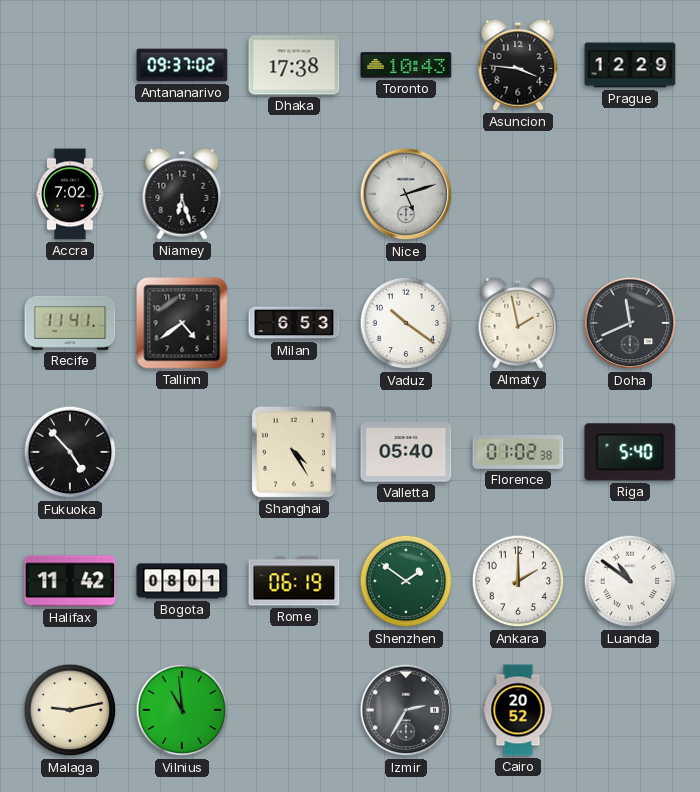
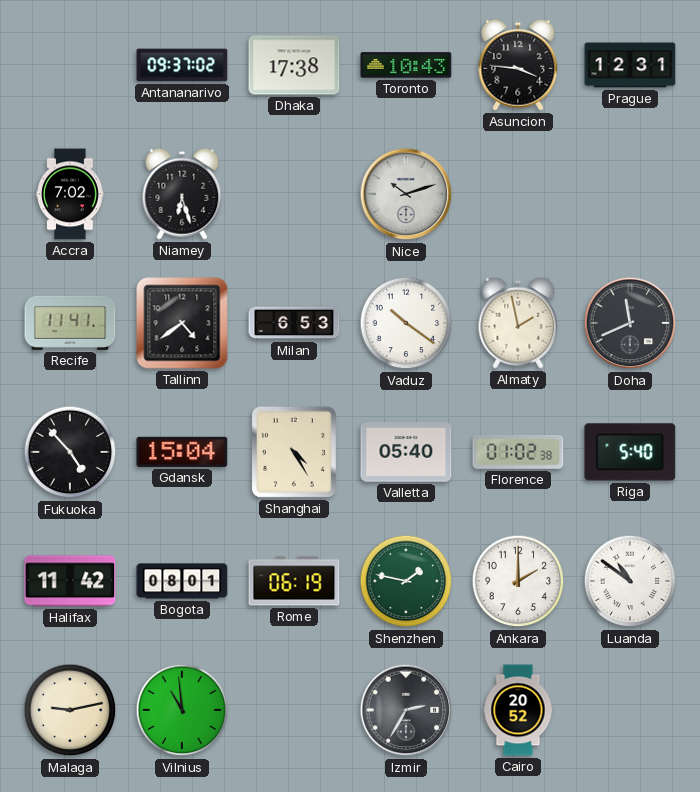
Prague: 12:29 -> 12:31 (630, 65)
Nice: 5:12 -> 10:12 (406, 194)
Gdansk: none -> 15:04 (182, 452)
Shenzhen: 1:51 -> 1:47 (406, 581)
